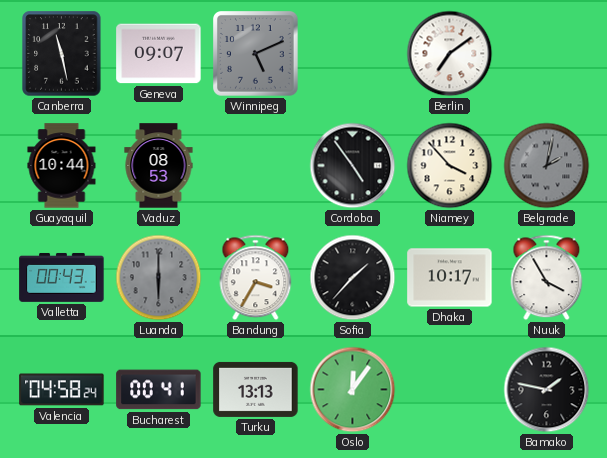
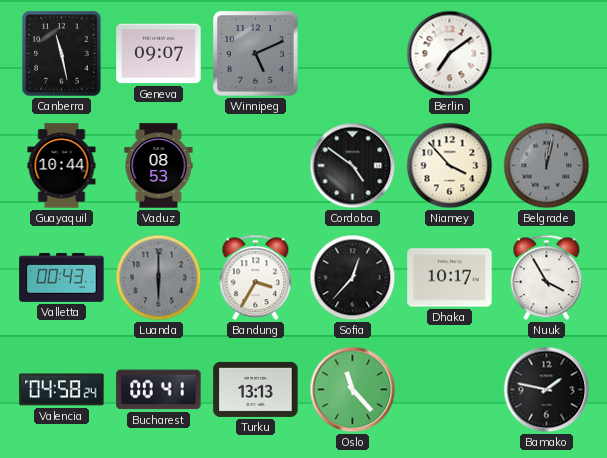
Cordoba: 4:54 -> 4:51 (353, 166)
Belgrade: 2:02 -> 12:02 (547, 166)
Sofia: 1:37 -> 12:37 (353, 278)
Oslo: 12:06 -> 11:23 (353, 390)
